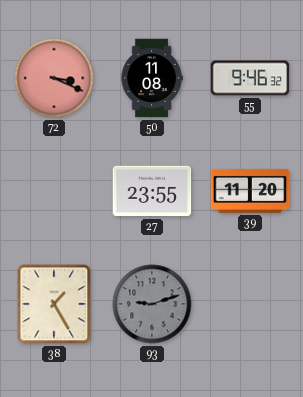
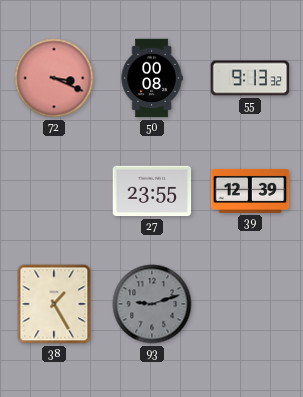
50: 11:08 -> 00:08 (152, 78)
55: 9:46 -> 9:13 (250, 78)
39: 11:20 -> 12:39 (250, 191)
